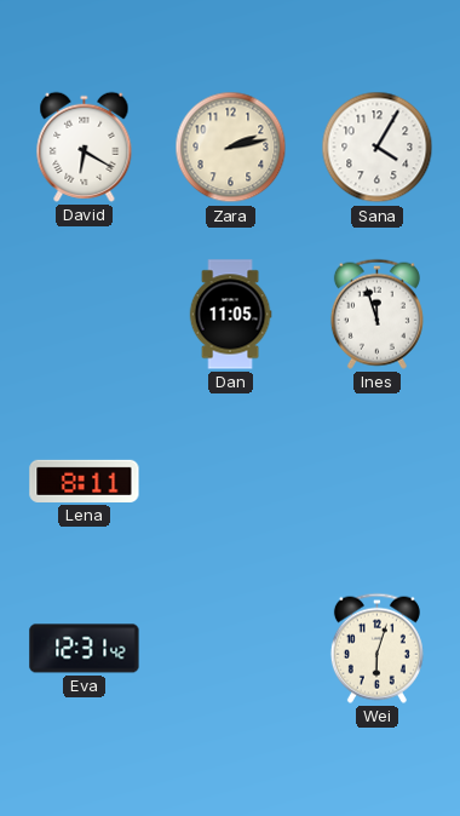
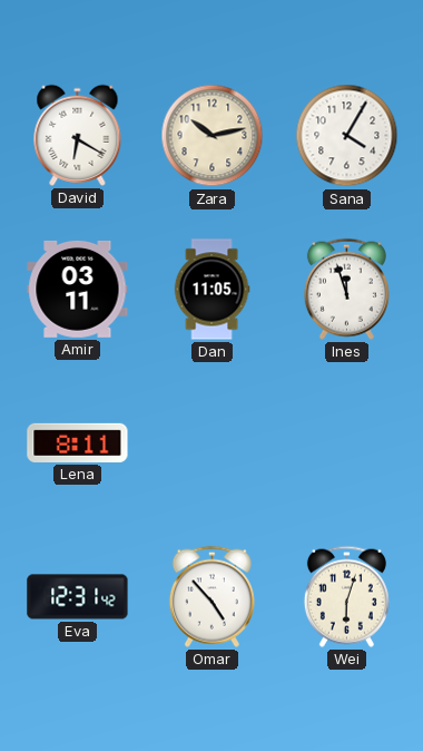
Zara: 2:13 -> 10:13 (213, 136)
Amir: none -> 03:11 (78, 289)
Omar: none -> 4:53 (211, 596)
